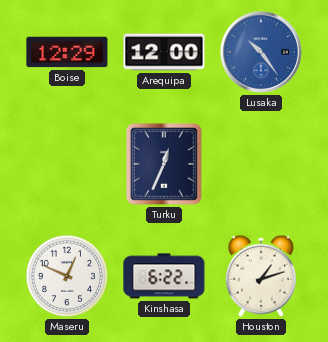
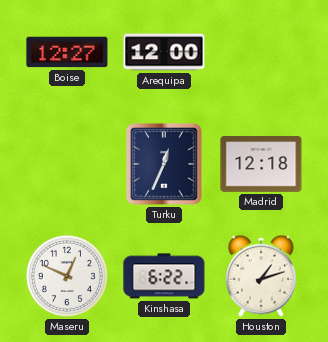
Boise: 12:29 -> 12:27 (67, 52)
Lusaka: 10:24 -> none (261, 52)
Madrid: none -> 12:18 (261, 164)
